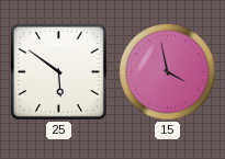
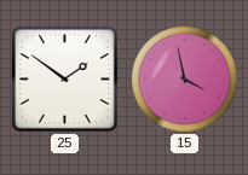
25: 5:51 -> 1:51 (64, 78)
